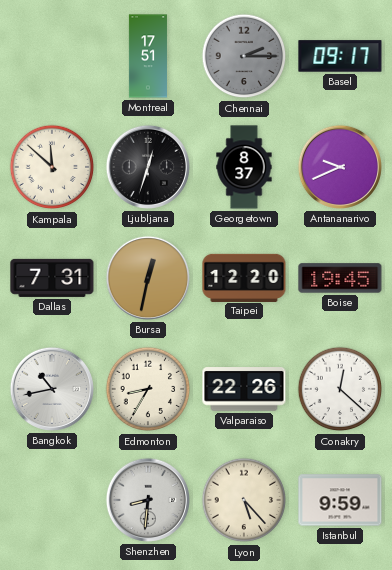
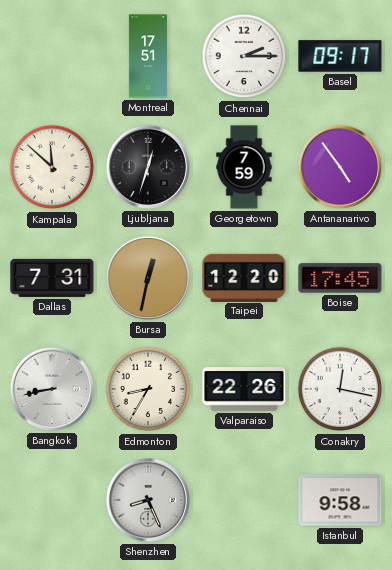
Chennai dial: grey -> white (244, 56)
Georgetown: 8:37 -> 7:59 (244, 167)
Antananarivo: 9:41 -> 4:54 (340, 167)
Boise: 19:45 -> 17:45 (340, 278)
Bangkok: 10:43 -> 8:43 (52, 389)
Conakry: 12:22 -> 12:17 (340, 389)
Shenzhen: 8:31 -> 8:26 (148, 500)
Lyon: 5:23 -> none (244, 500)
Istanbul: 9:59 -> 9:58 (340, 500)
